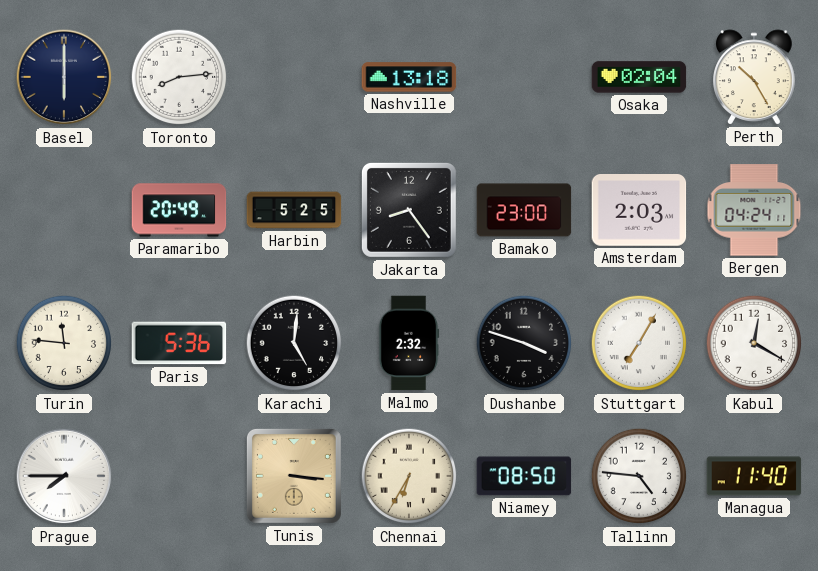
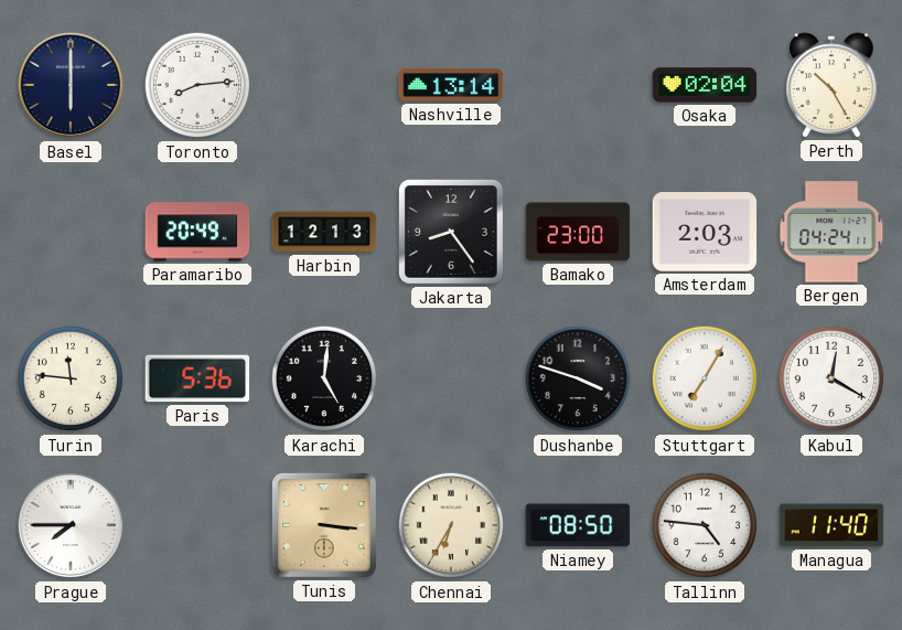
Nashville: 13:18 -> 13:14 (451, 85)
Harbin: 5:25 -> 12:13 (324, 232)
Malmo: 2:32 -> none (409, 343)
